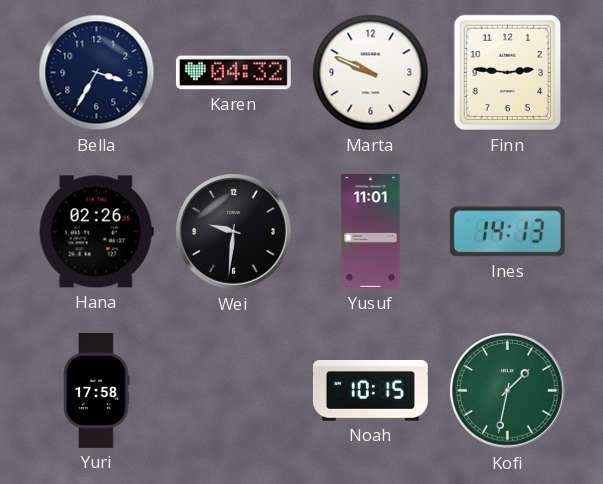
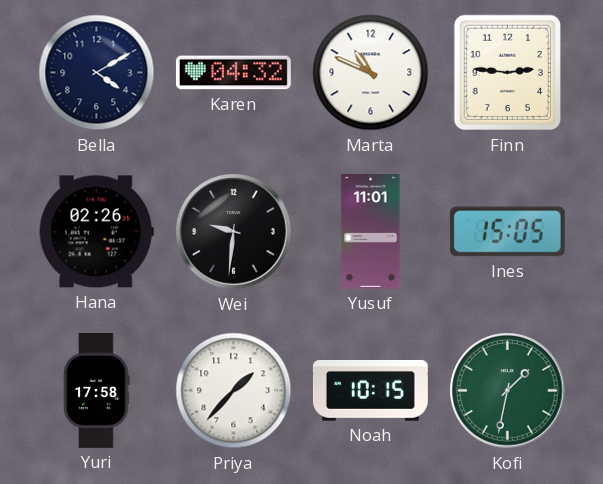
Bella: 3:35 -> 4:10 (97, 73)
Marta: 9:49 -> 10:49 (371, 73)
Ines: 14:13 -> 15:05 (507, 232)
Priya: none -> 1:37 (234, 391)
